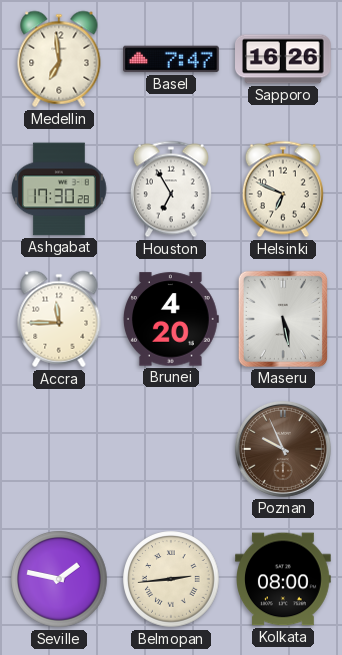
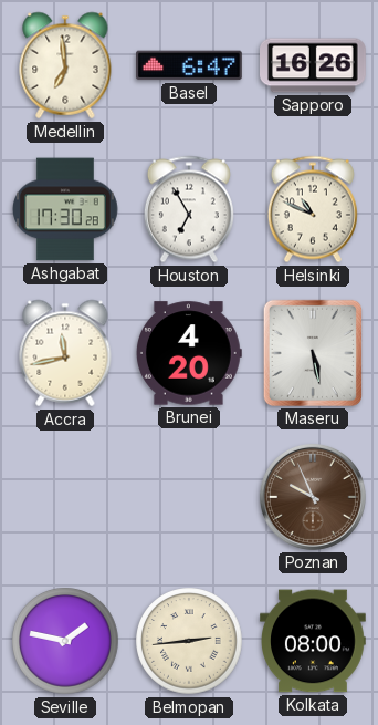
Basel: 7:47 -> 6:47 (190, 65)
Helsinki: 6:49 -> 10:49 (313, 209)
Accra: 11:45 -> 11:43 (65, 353)
